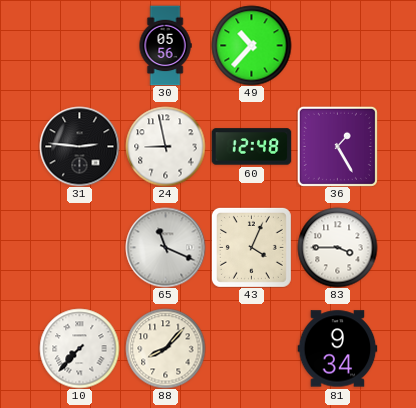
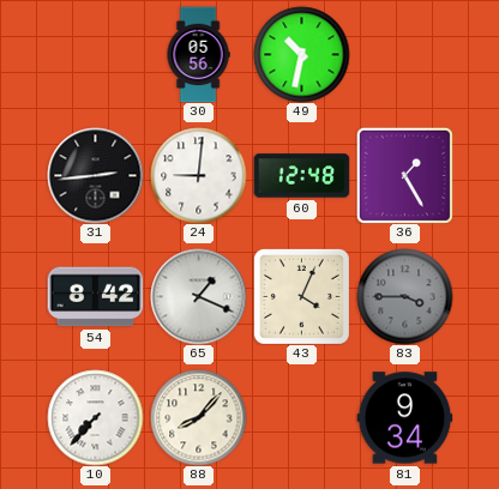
49: 10:37 -> 10:32 (301, 54)
31: 2:46 -> 2:44 (95, 175)
24: 8:58 -> 9:01 (198, 175)
54: none -> 8:42 (95, 297)
65: 11:19 -> 1:19 (198, 296)
83 dial: white -> grey (404, 296)
